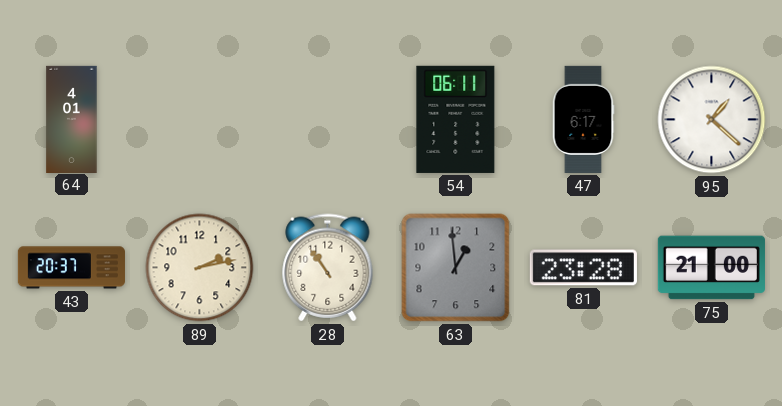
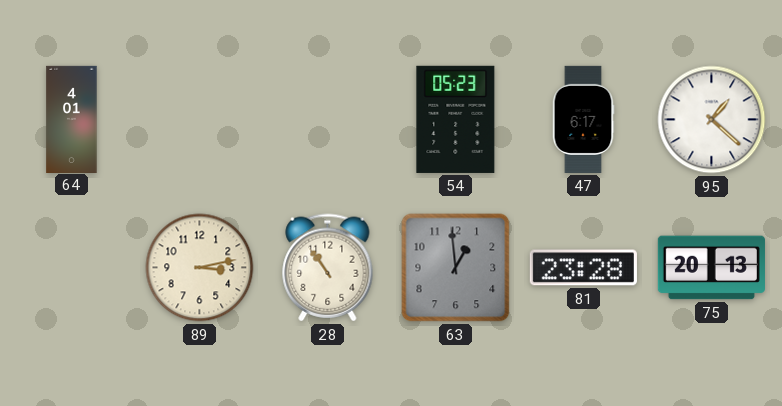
54: 06:11 -> 05:23 (456, 119)
43: 20:37 -> none (71, 268)
89: 2:13 -> 3:13 (200, 268)
75: 21:00 -> 20:13 (711, 268)
